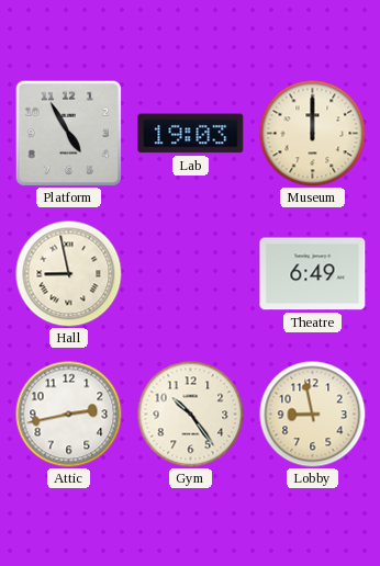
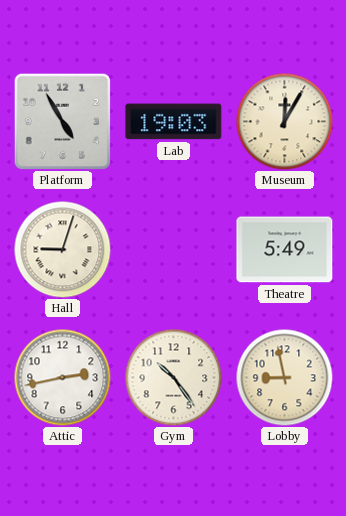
Museum: 12:00 -> 12:05 (284, 121)
Hall: 8:58 -> 9:03 (62, 249)
Theatre: 6:49 -> 5:49 (285, 250)
